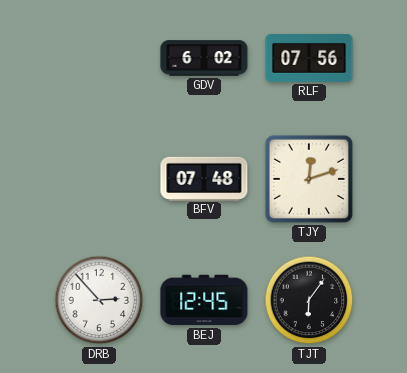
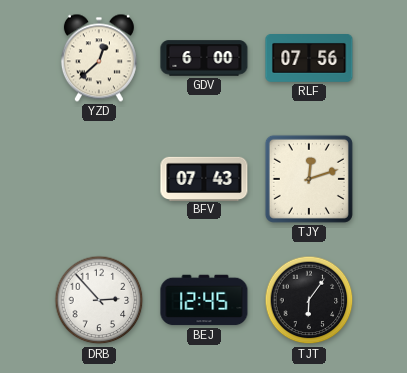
YZD: none -> 12:38 (99, 58)
GDV: 6:02 -> 6:00 (204, 58)
BFV: 07:48 -> 07:43 (204, 178)
